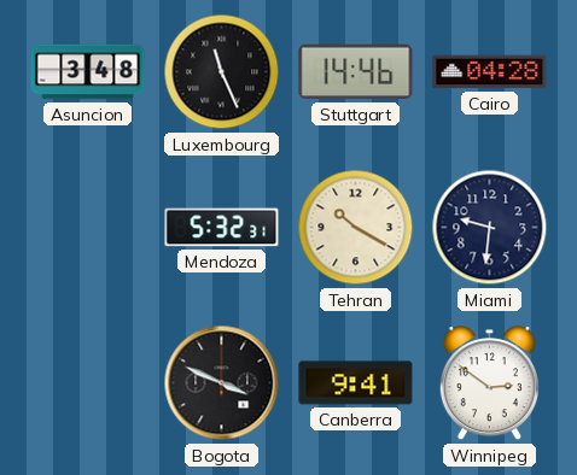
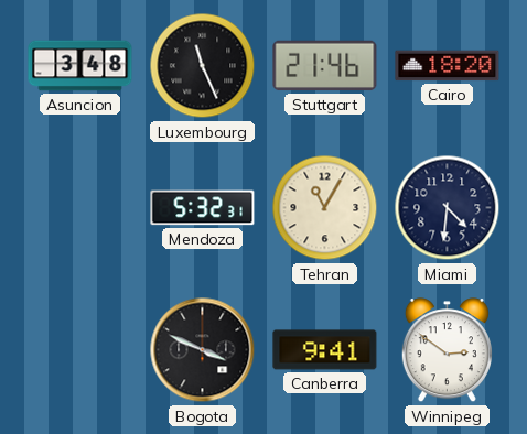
Stuttgart: 14:46 -> 21:46 (325, 66)
Cairo: 04:28 -> 18:20 (448, 66)
Tehran: 10:20 -> 11:05 (325, 208)
Miami: 9:31 -> 4:31 (448, 208)
